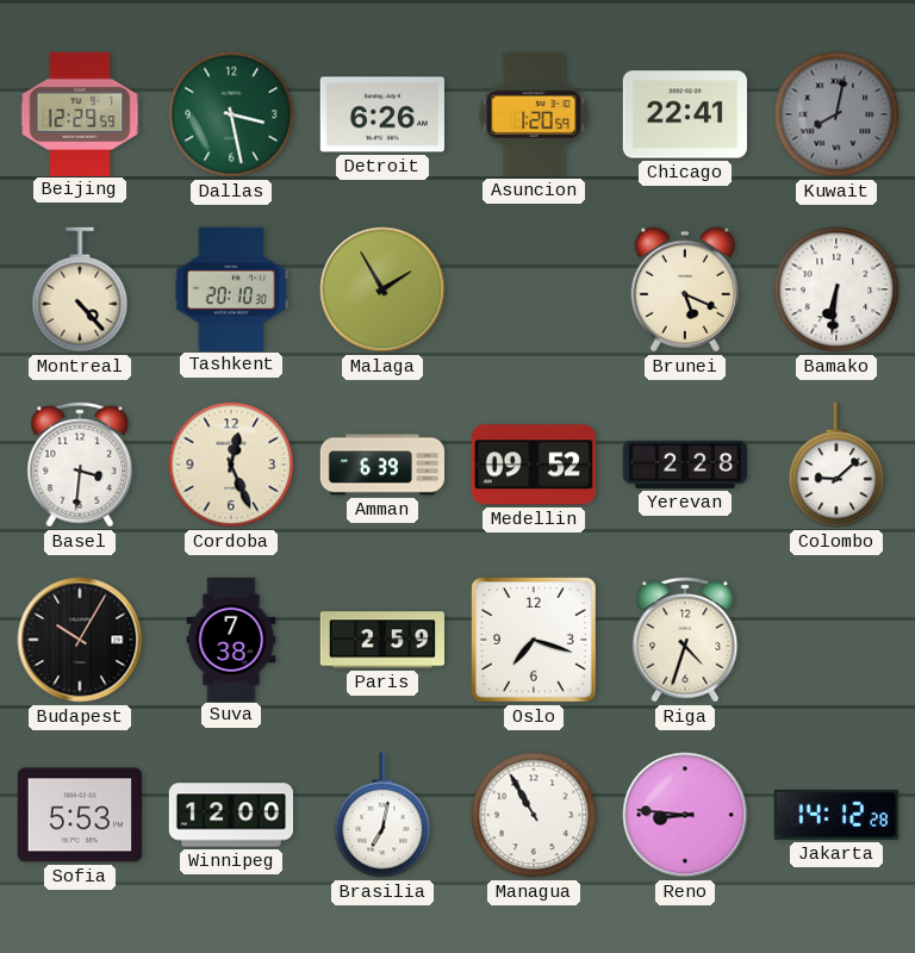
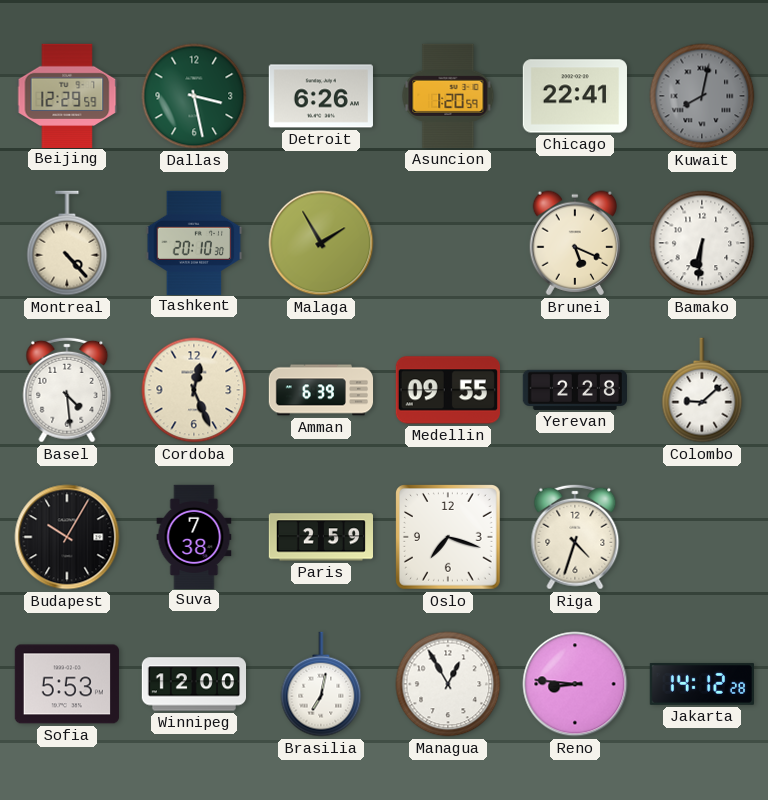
Basel: 3:31 -> 4:29 (67, 390)
Medellin: 09:52 -> 09:55 (448, 390)
Managua: 10:55 -> 12:55 (448, 684)
